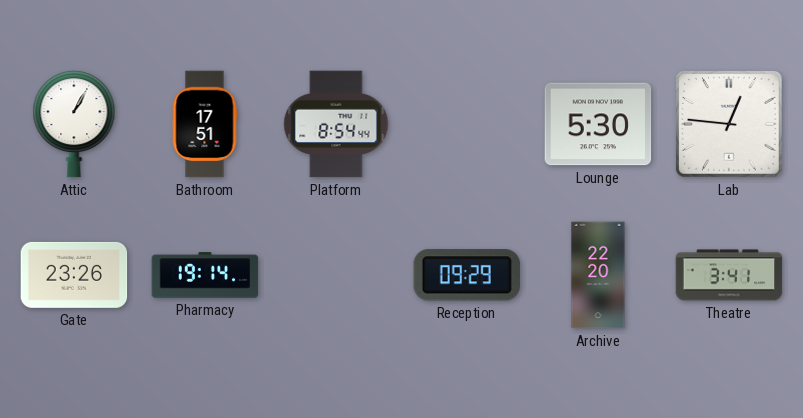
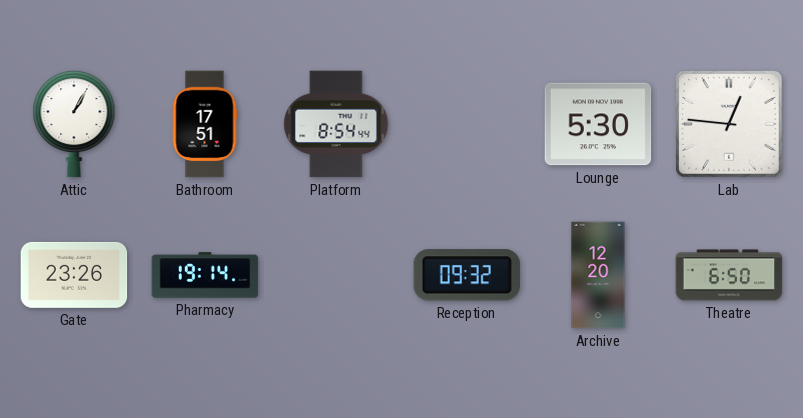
Reception: 09:29 -> 09:32 (467, 275)
Archive: 22:20 -> 12:20 (598, 275)
Theatre: 3:41 -> 6:50 (729, 275)
